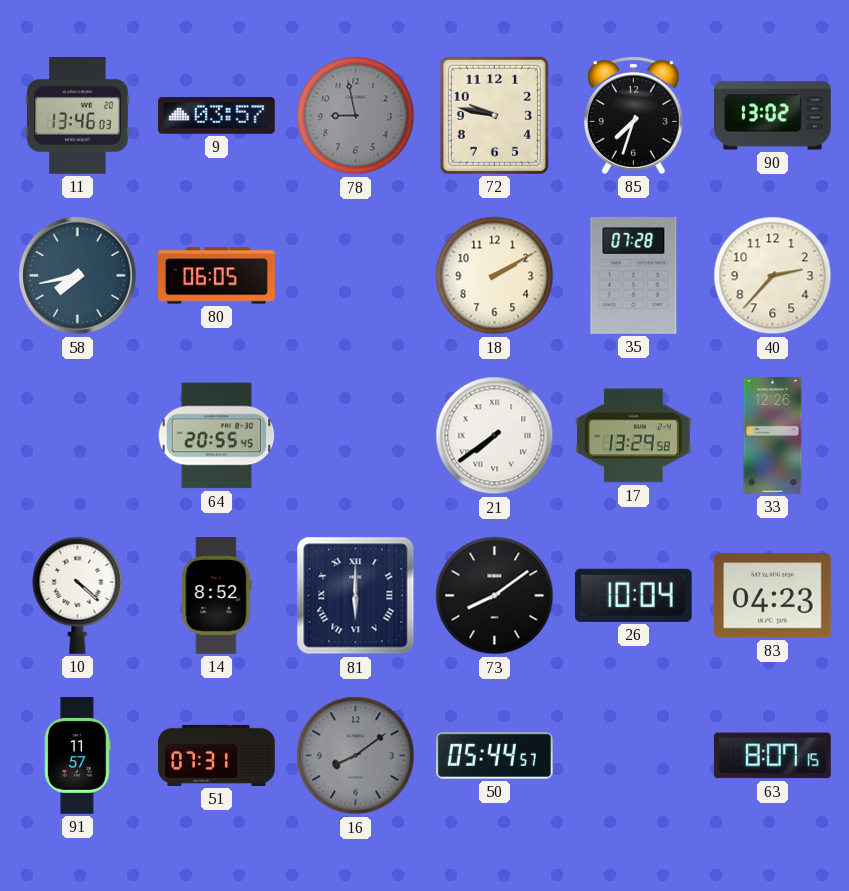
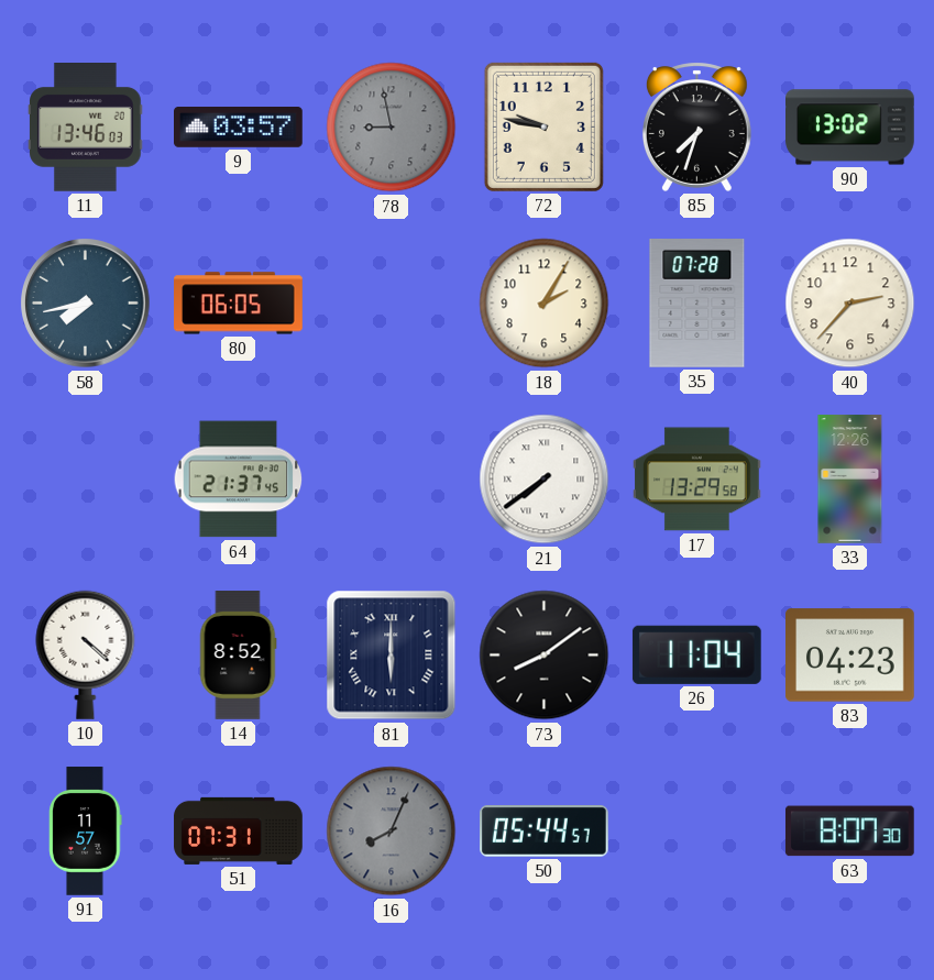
18: 2:10 -> 2:05 (545, 304)
64: 20:55 -> 21:37 (239, 480)
26: 10:04 -> 11:04 (696, 654)
16: 8:09 -> 8:04 (392, 832)
63: 8:07:15 -> 8:07:30 (849, 832)
